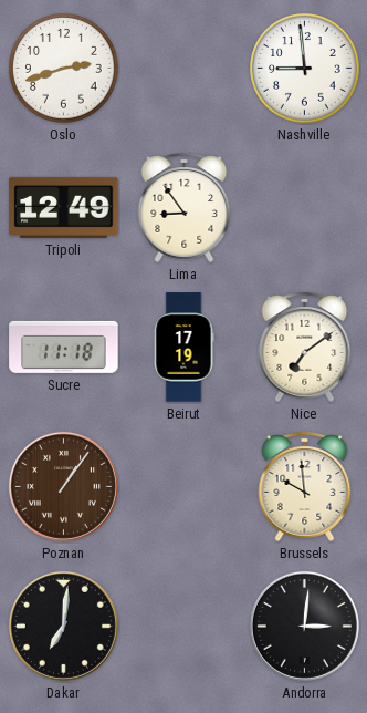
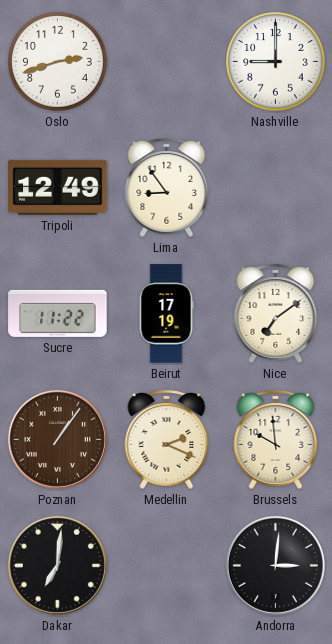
Nashville: 8:59 -> 9:00 (276, 62)
Sucre: 11:18 -> 11:22 (58, 313)
Medellin: none -> 2:19 (167, 439)
